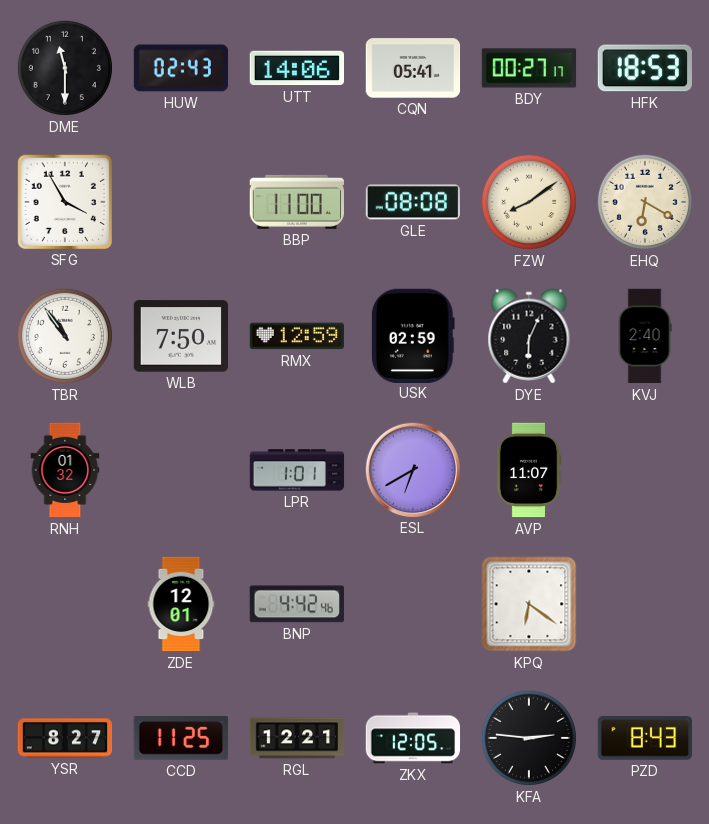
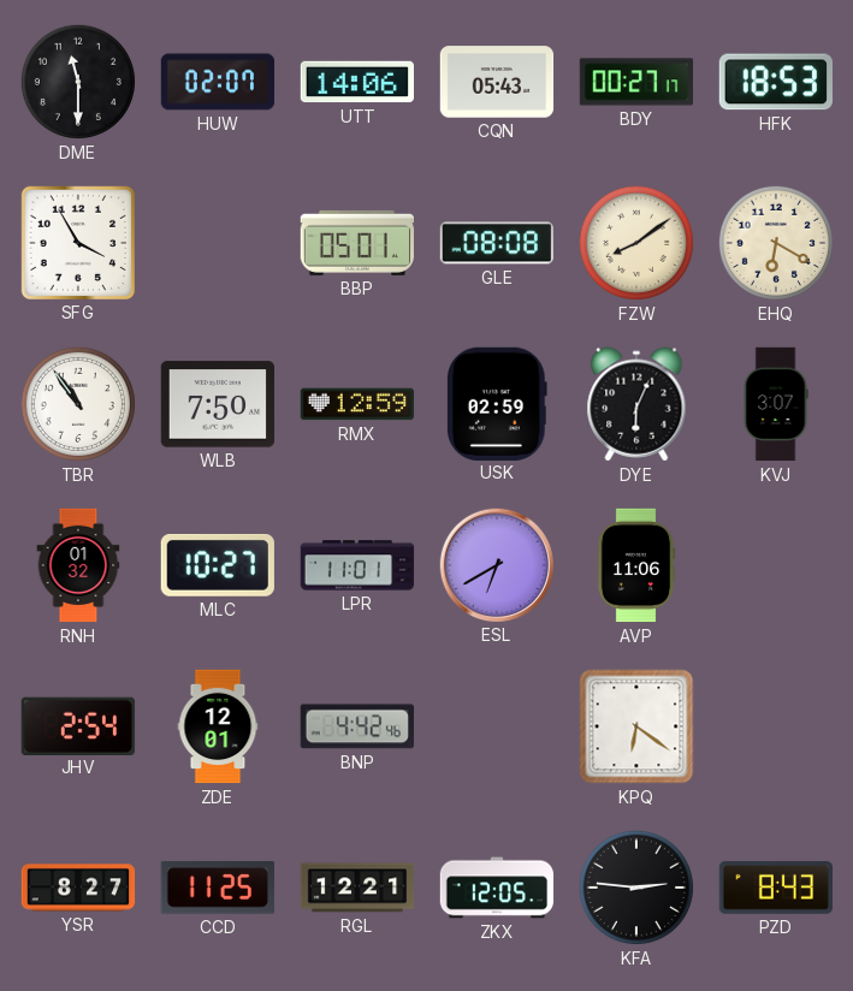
HUW: 02:43 -> 02:07 (218, 82)
CQN: 05:41 -> 05:43 (497, 82)
BBP: 11:00 -> 05:01 (356, 243)
KVJ: 2:40 -> 3:07 (776, 404)
MLC: none -> 10:27 (218, 565)
LPR: 1:01 -> 11:01 (357, 565)
AVP: 11:07 -> 11:06 (636, 565)
JHV: none -> 2:54 (78, 725)
